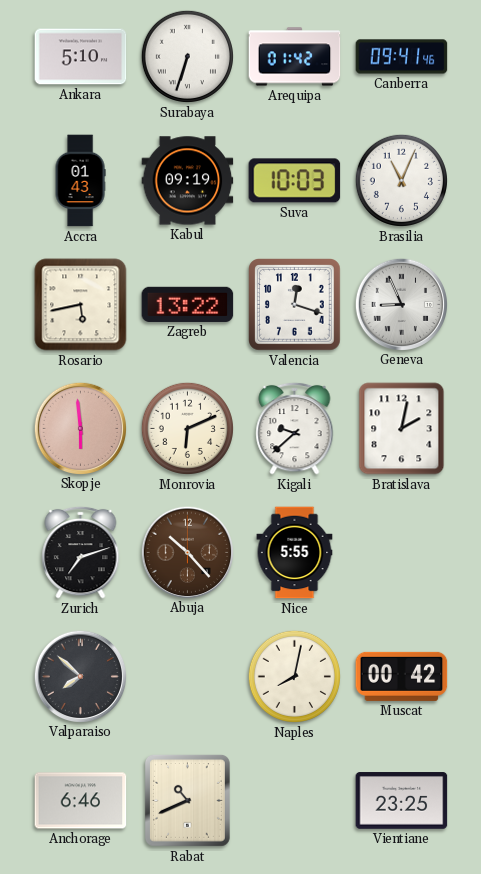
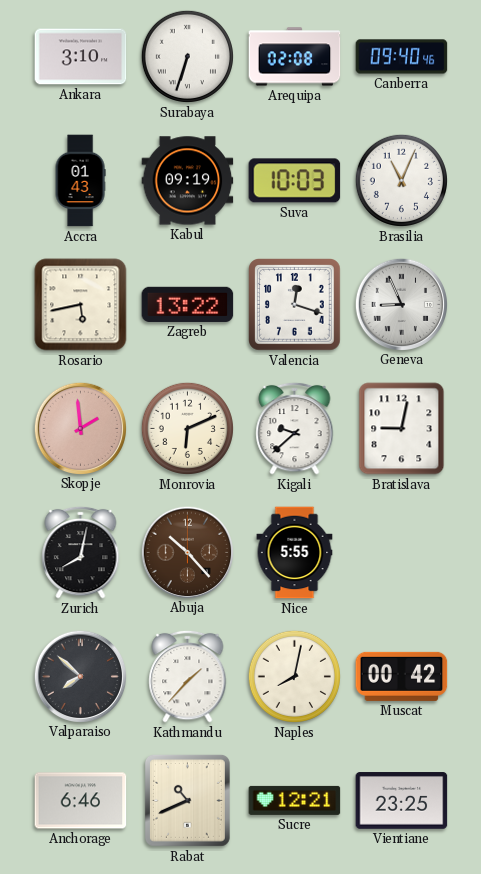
Ankara: 5:10 -> 3:10 (81, 57)
Arequipa: 01:42 -> 02:08 (295, 57)
Canberra: 09:41 -> 09:40 (402, 57)
Skopje: 5:59 -> 1:59 (80, 428)
Bratislava: 2:02 -> 9:02 (402, 429)
Zurich: 7:12 -> 8:02 (81, 552)
Kathmandu: none -> 1:37 (188, 676)
Sucre: none -> 12:21 (295, 800)
